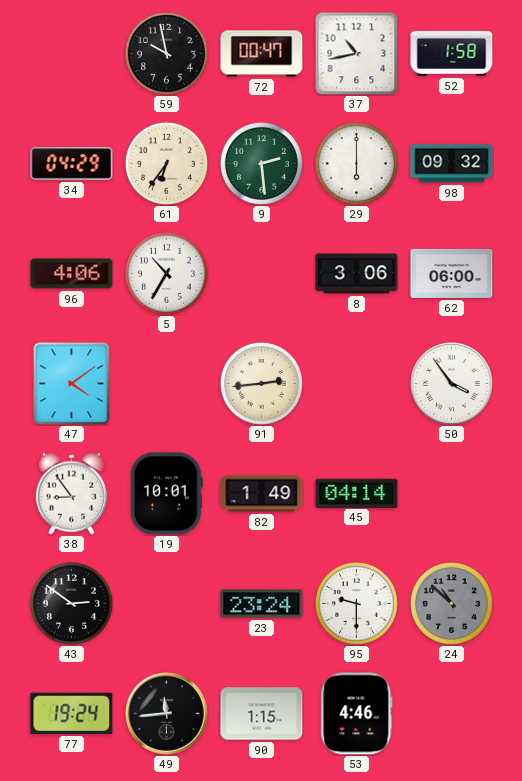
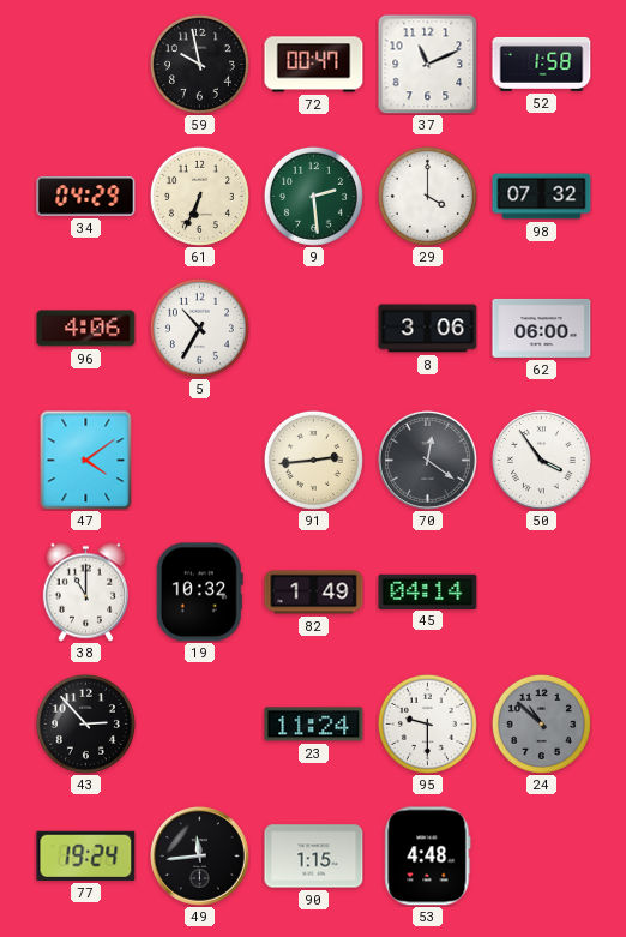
37: 10:43 -> 11:11 (427, 64)
61: 6:36 -> 6:34 (199, 196)
29: 6:00 -> 4:00 (427, 196)
98: 09:32 -> 07:32 (542, 197)
70: none -> 12:21 (428, 461)
38: 8:54 -> 11:00 (85, 591)
19: 10:01 -> 10:32 (199, 593)
43: 2:51 -> 2:53 (85, 723)
23: 23:24 -> 11:24 (314, 725)
53: 4:46 -> 4:48 (428, 857)
